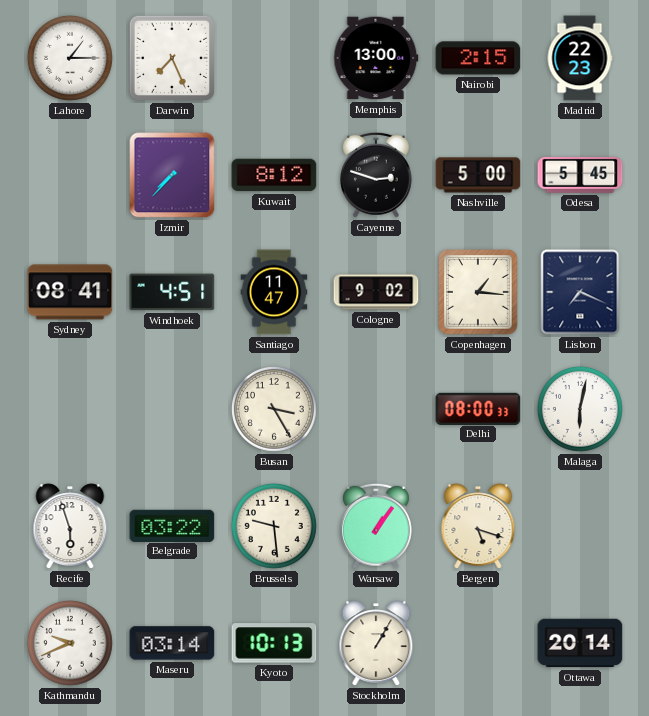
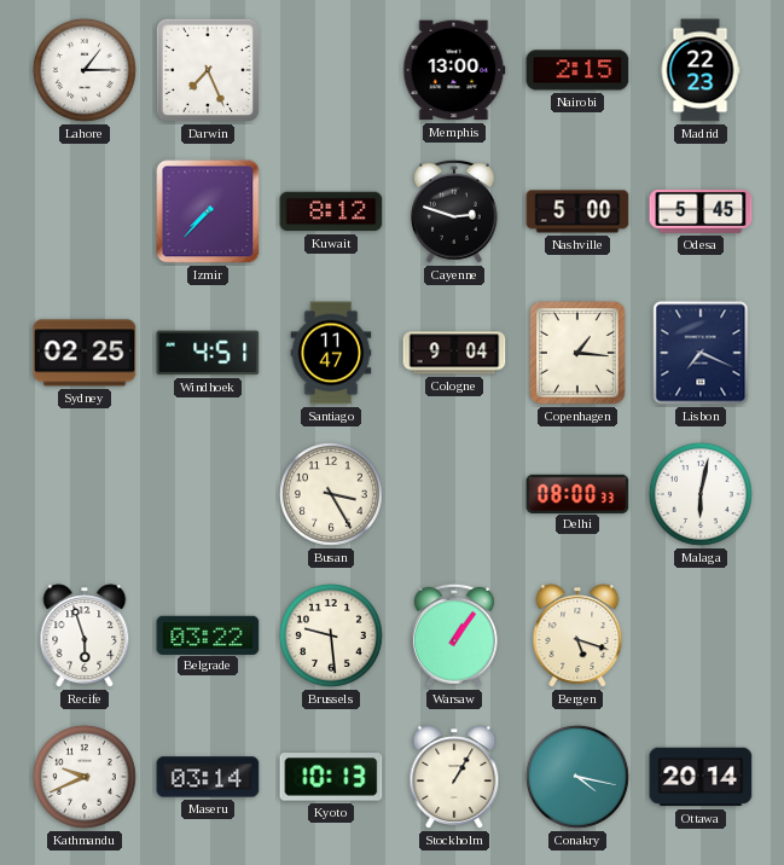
Sydney: 08:41 -> 02:25 (85, 353)
Cologne: 9:02 -> 9:04 (454, 353)
Conakry: none -> 4:17 (577, 777)
